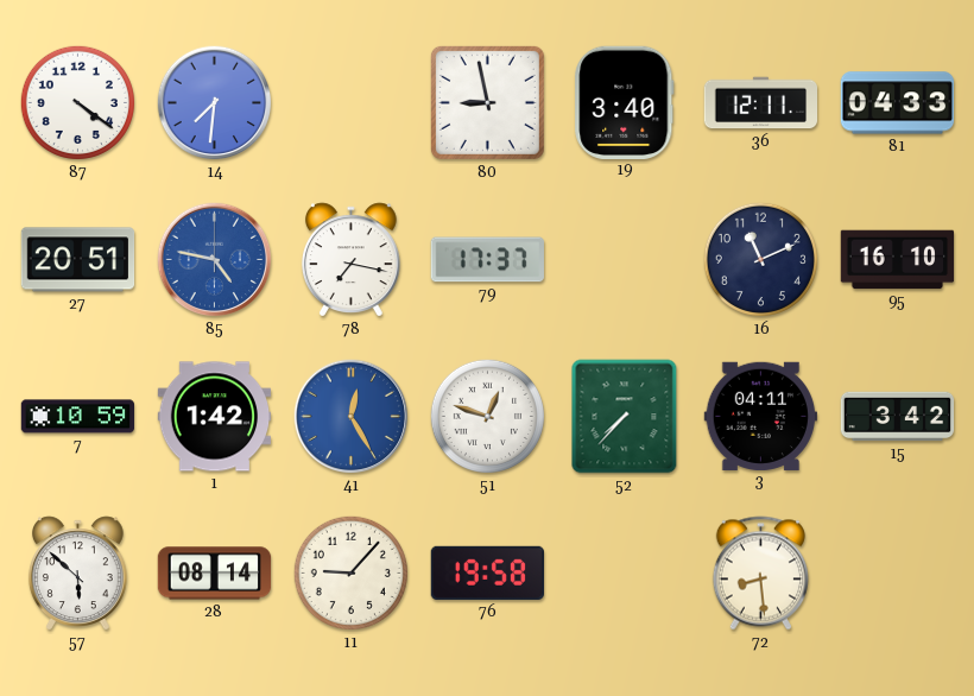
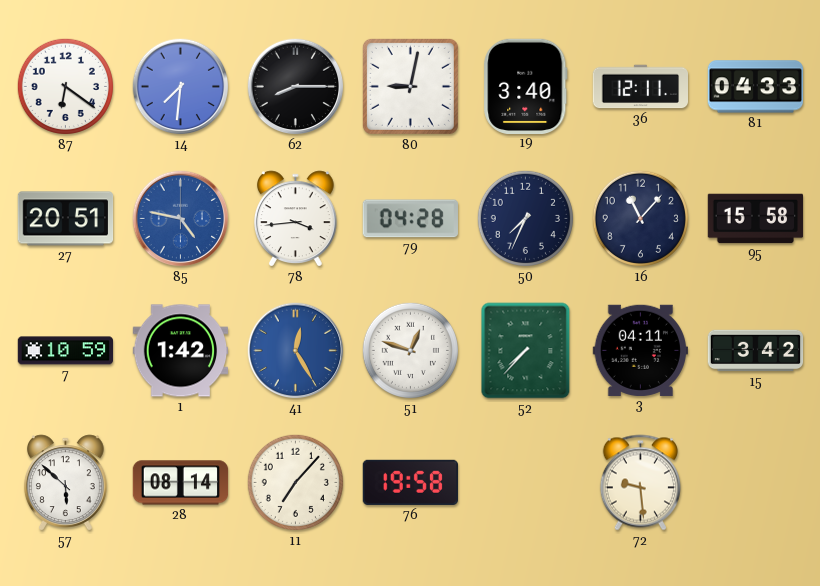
87: 4:21 -> 6:21 (65, 86)
62: none -> 8:15 (296, 87)
80: 8:58 -> 9:02 (410, 86)
78: 7:17 -> 3:44 (295, 219)
79: 17:37 -> 04:28 (410, 219)
50: none -> 7:34 (525, 218)
16: 11:11 -> 11:07 (640, 218)
95: 16:10 -> 15:58 (756, 219)
11: 9:07 -> 7:07 (295, 482)
72: 8:29 -> 9:29 (640, 483)
